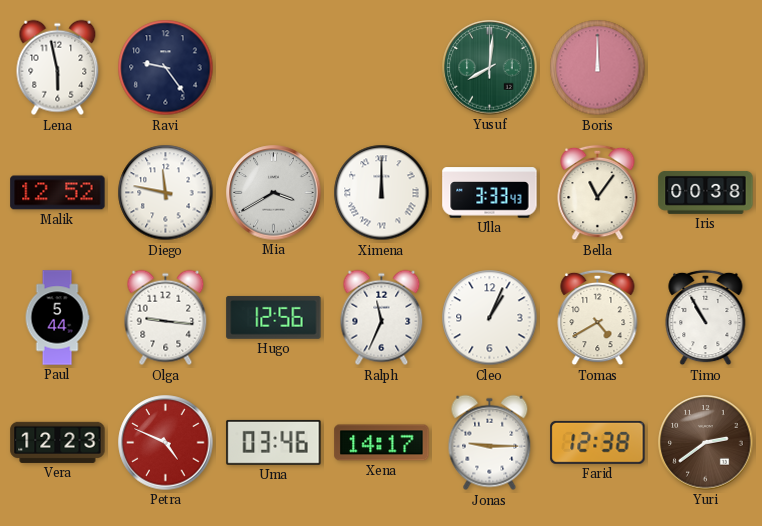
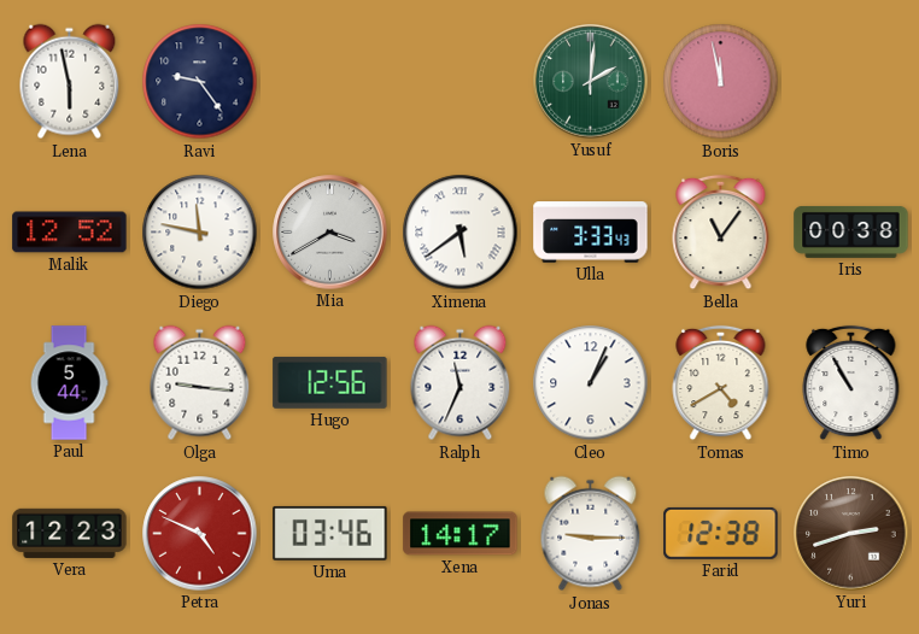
Yusuf: 8:01 -> 2:01 (591, 82)
Boris: 12:00 -> 11:58 (721, 82)
Ximena: 12:00 -> 5:39 (461, 233)
Yuri: 2:39 -> 2:42 (851, 534)
